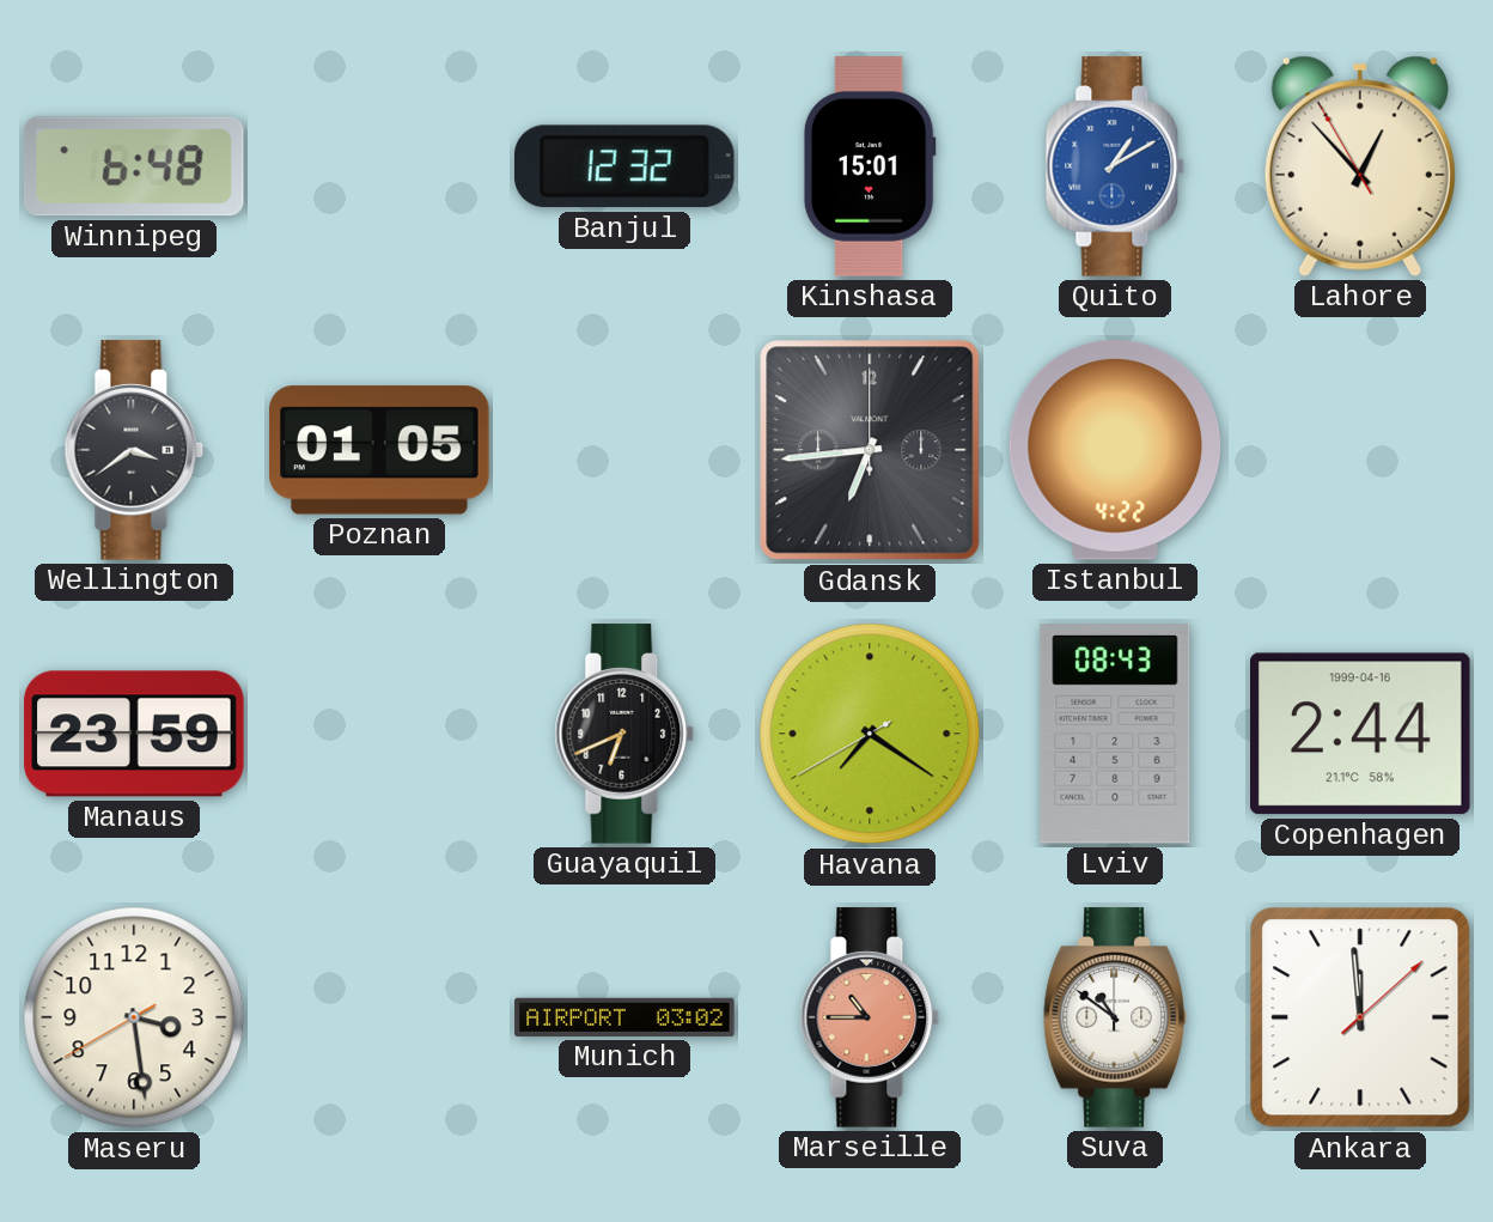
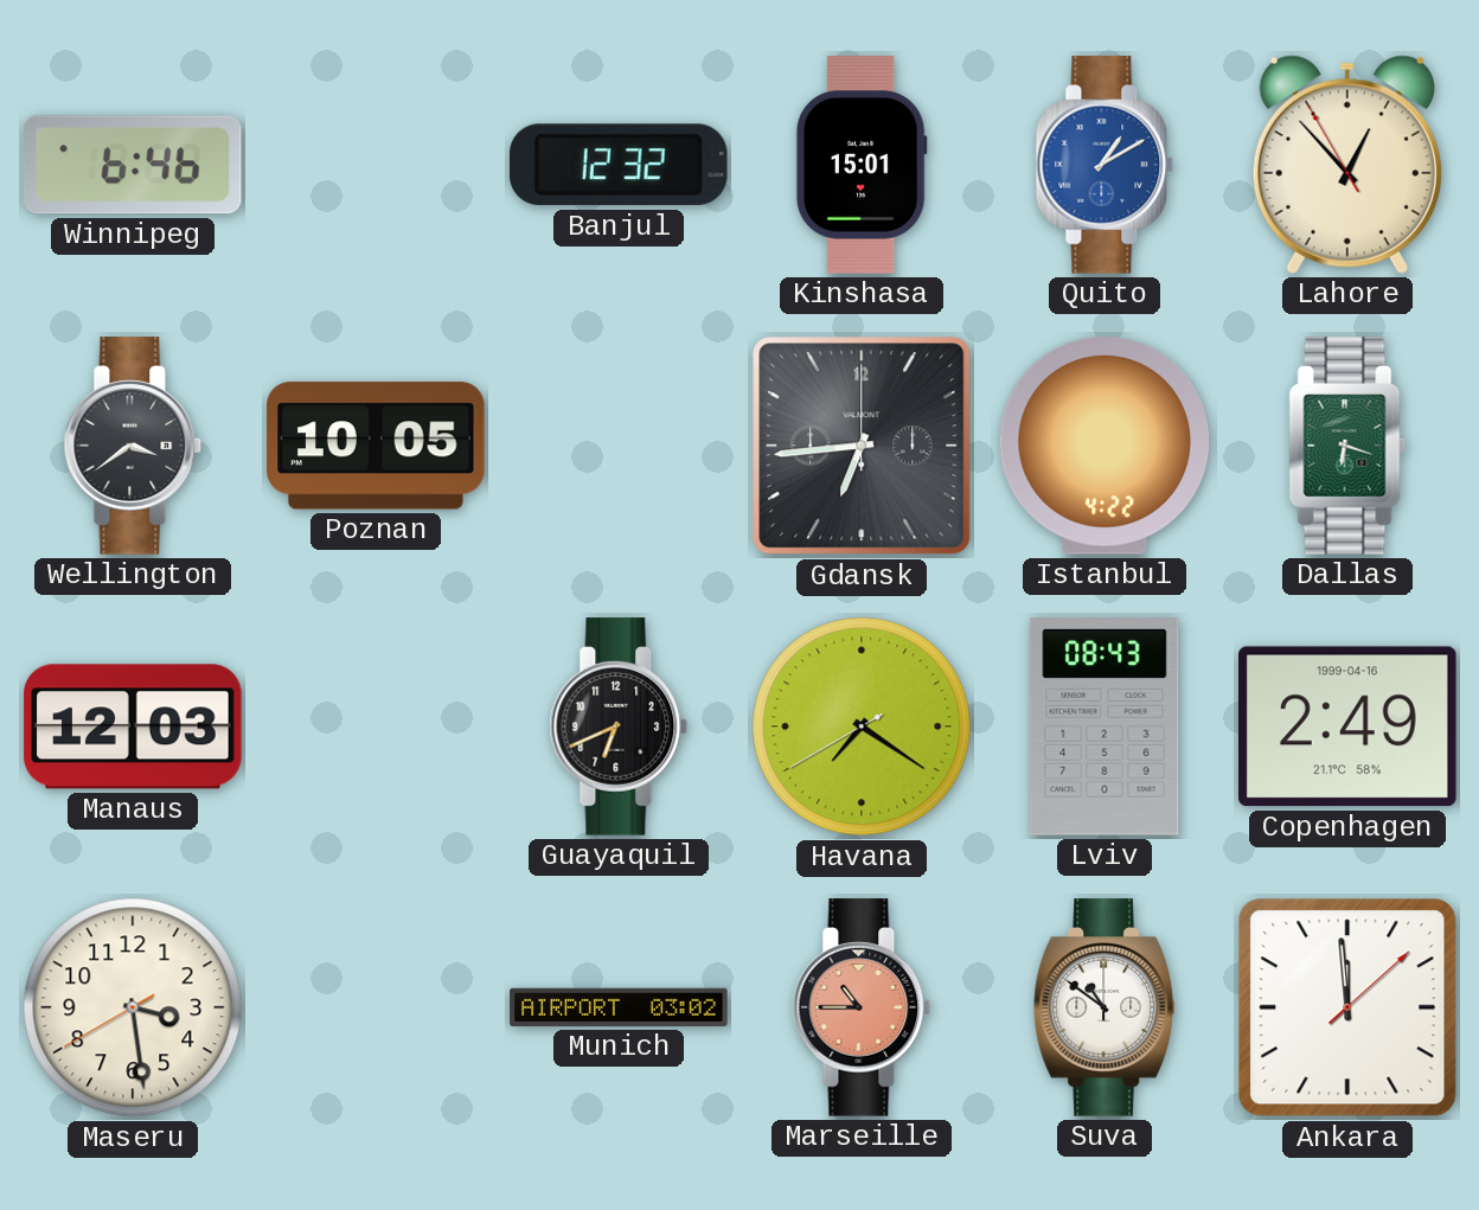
Winnipeg: 6:48 -> 6:46 (133, 165)
Poznan: 01:05 -> 10:05 (376, 446)
Dallas: none -> 6:18 (1347, 446)
Manaus: 23:59 -> 12:03 (133, 726)
Copenhagen: 2:44 -> 2:49 (1349, 726)
